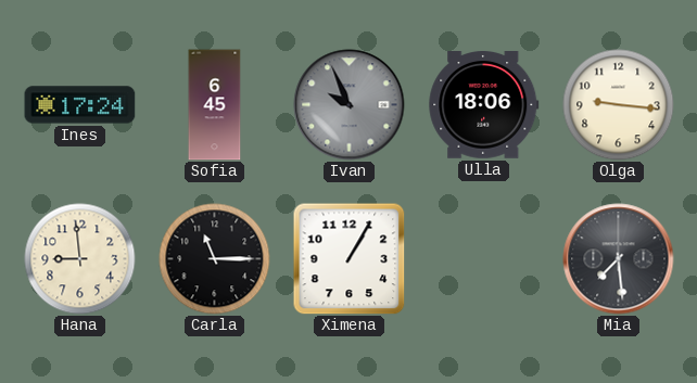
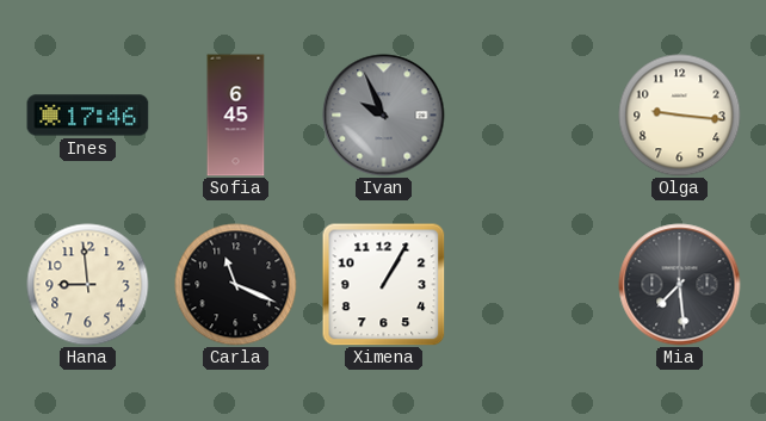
Ines: 17:24 -> 17:46 (88, 116)
Ulla: 18:06 -> none (484, 105)
Carla: 11:15 -> 11:19 (236, 285)
